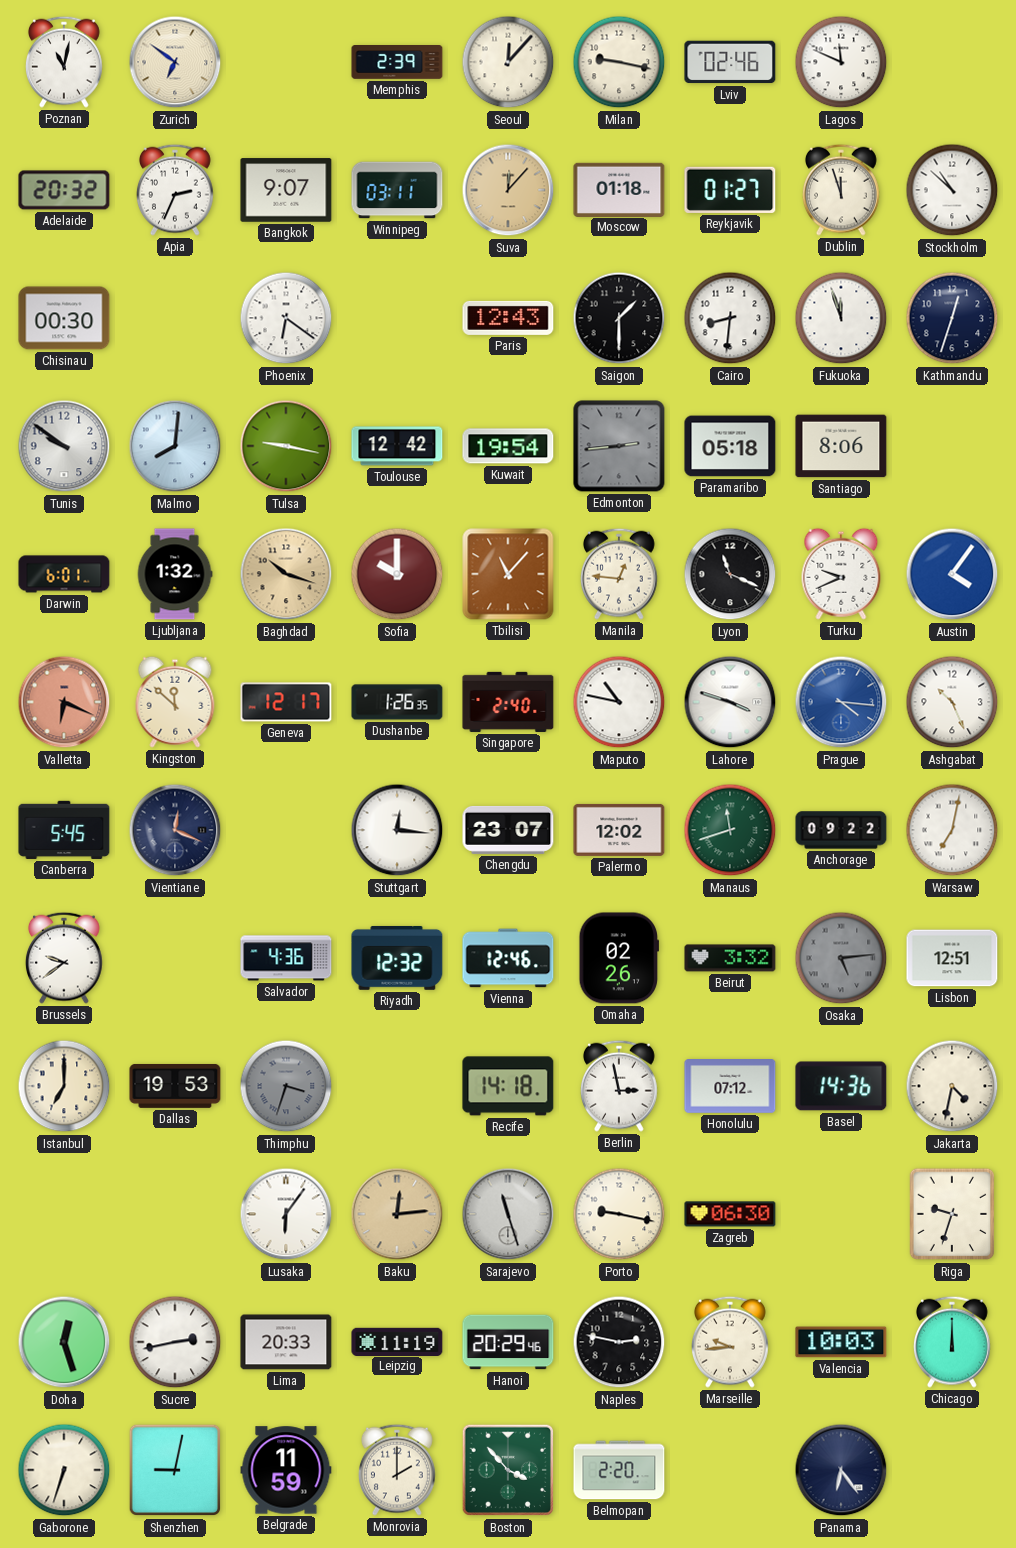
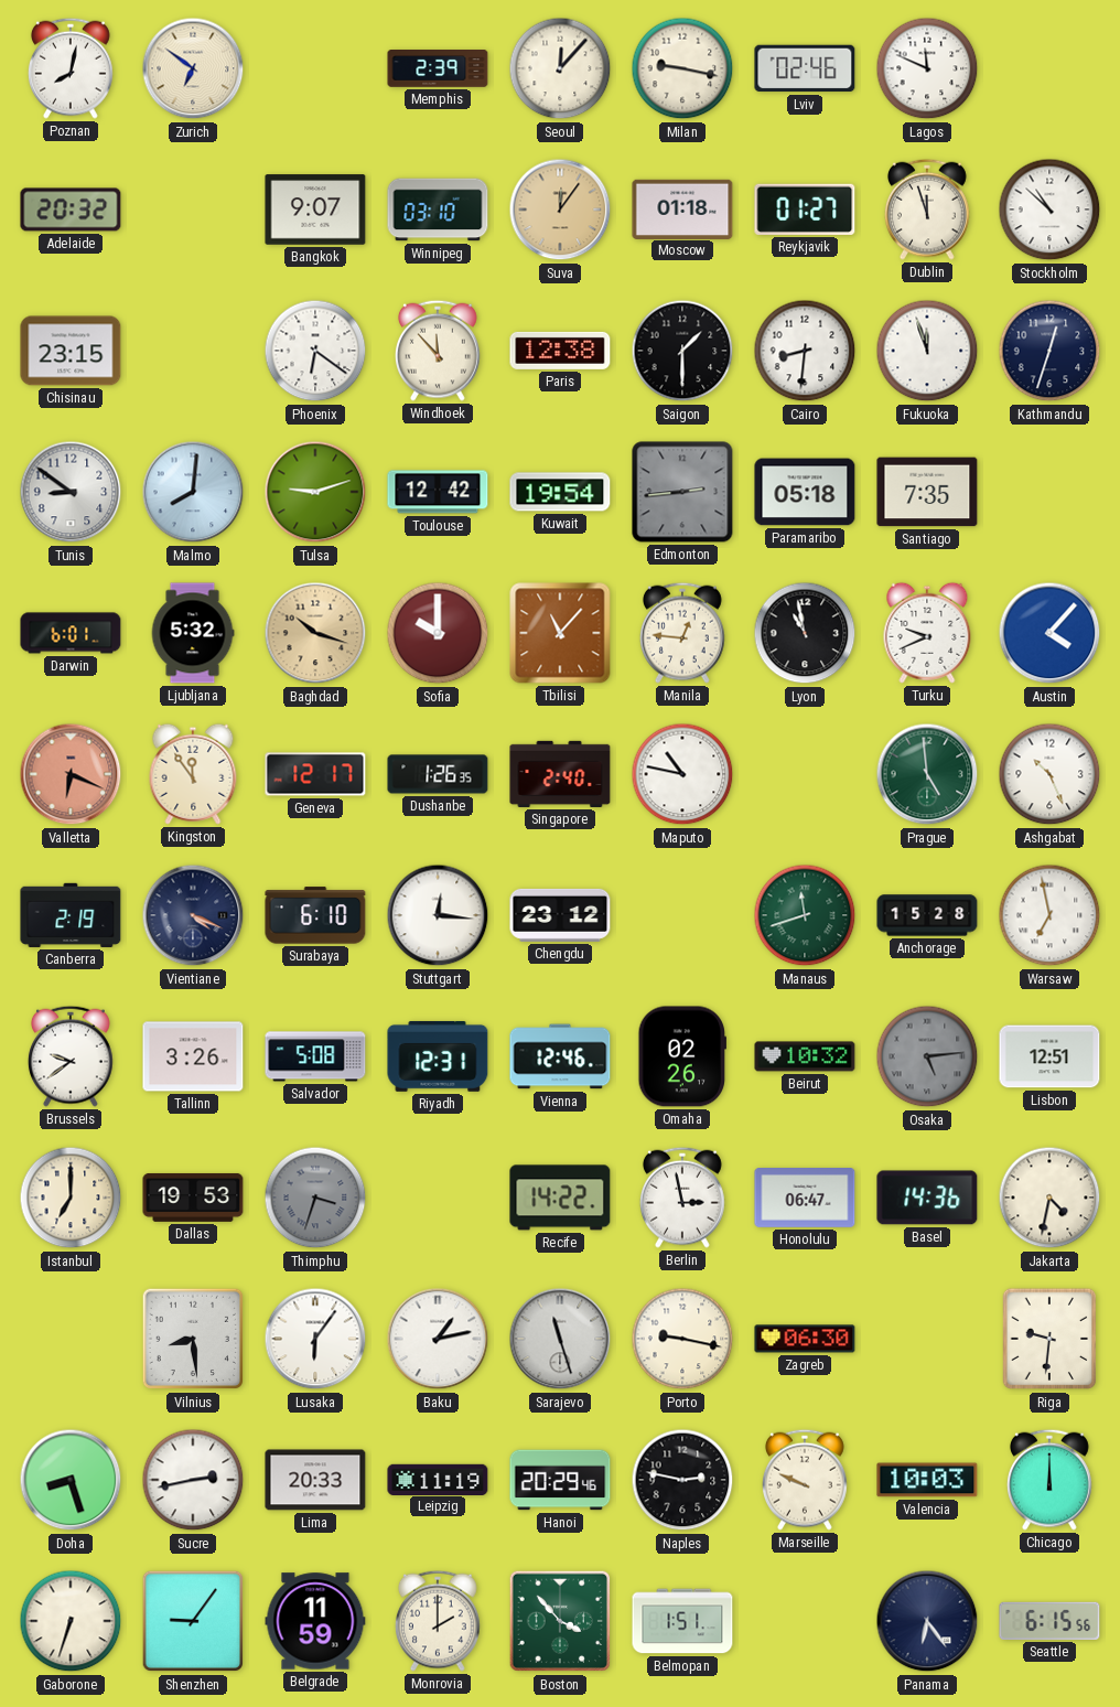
Poznan: 11:02 -> 8:02 (72, 68)
Apia: 2:34 -> none (176, 190)
Winnipeg: 03:11 -> 03:10 (438, 210)
Suva: 12:07 -> 12:06 (560, 210)
Chisinau: 00:30 -> 23:15 (71, 351)
Windhoek: none -> 11:53 (439, 351)
Paris: 12:43 -> 12:38 (560, 351)
Tunis: 9:51 -> 8:51 (71, 492)
Tulsa: 9:17 -> 9:12 (315, 492)
Santiago: 8:06 -> 7:35 (927, 492)
Ljubljana: 1:32 -> 5:32 (193, 633)
Lyon: 11:19 -> 10:58 (805, 633)
Austin: 4:06 -> 4:07 (1049, 633)
Kingston: 11:52 -> 11:54 (193, 774)
Lahore: 3:48 -> none (730, 702)
Prague: 4:16 -> 4:59 (927, 774)
Prague dial: blue -> green (927, 774)
Canberra: 5:45 -> 2:19 (71, 915)
Vientiane: 12:19 -> 4:19 (193, 915)
Surabaya: none -> 6:10 (315, 915)
Chengdu: 23:07 -> 23:12 (560, 915)
Palermo: 12:02 -> none (619, 830)
Anchorage: 09:22 -> 15:28 (927, 915)
Warsaw: 7:02 -> 6:58 (1049, 915)
Tallinn: none -> 3:26 (193, 1056)
Salvador: 4:36 -> 5:08 (315, 1056)
Riyadh: 12:32 -> 12:31 (438, 1056)
Beirut: 3:32 -> 10:32 (805, 1056)
Recife: 14:18 -> 14:22 (560, 1198)
Honolulu: 07:12 -> 06:47 (805, 1199)
Vilnius: none -> 8:29 (193, 1339)
Baku: 12:14 -> 1:13 (438, 1339)
Baku dial: champagne -> white (438, 1339)
Riga: 9:33 -> 9:31 (1049, 1339)
Doha: 12:27 -> 8:27 (71, 1480)
Marseille: 9:44 -> 9:49 (806, 1480)
Shenzhen: 9:02 -> 9:06 (193, 1621)
Belmopan: 2:20 -> 1:51 (682, 1621)
Seattle: none -> 6:15 (1049, 1621)
